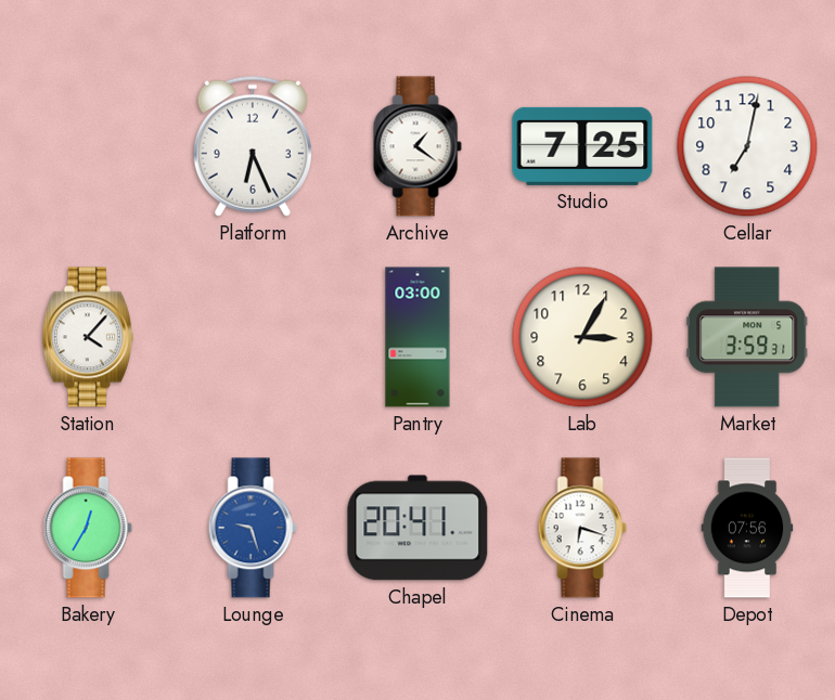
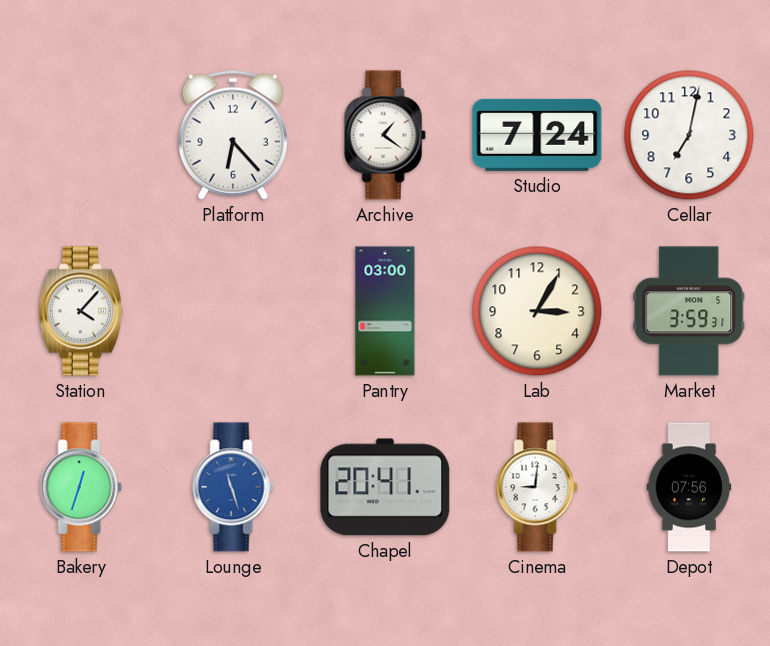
Platform: 6:26 -> 6:23 (233, 135)
Studio: 7:25 -> 7:24 (537, 135)
Bakery: 12:35 -> 12:33 (81, 487)
Lounge: 9:27 -> 11:27 (233, 487)
Cinema: 6:18 -> 9:01 (537, 487)
